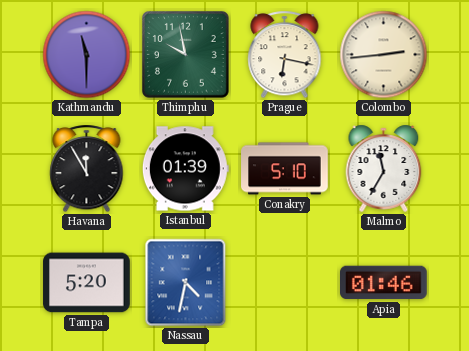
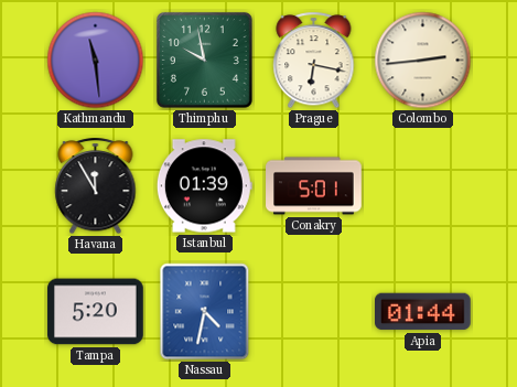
Kathmandu: 11:30 -> 11:29 (96, 61)
Conakry: 5:10 -> 5:01 (314, 186)
Malmo: 11:35 -> none (384, 168)
Apia: 01:46 -> 01:44 (423, 312)
